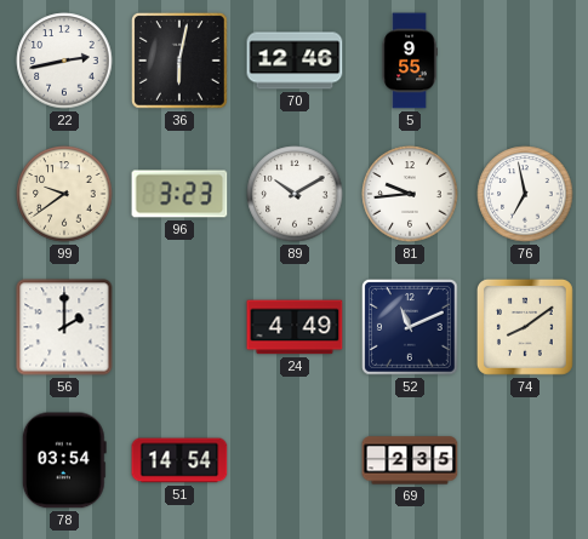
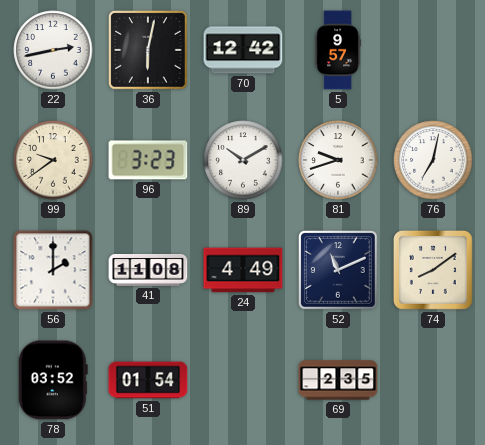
70: 12:46 -> 12:42 (243, 50)
5: 9:55 -> 9:57 (338, 50)
81: 9:44 -> 9:42 (338, 160)
76: 6:58 -> 7:02 (433, 160)
41: none -> 11:08 (148, 270)
78: 03:54 -> 03:52 (53, 380)
51: 14:54 -> 01:54 (148, 380)
